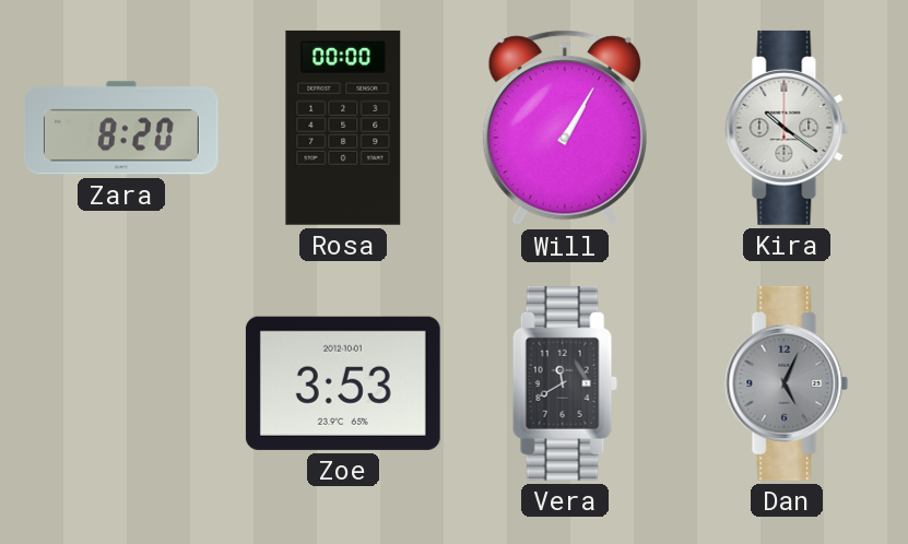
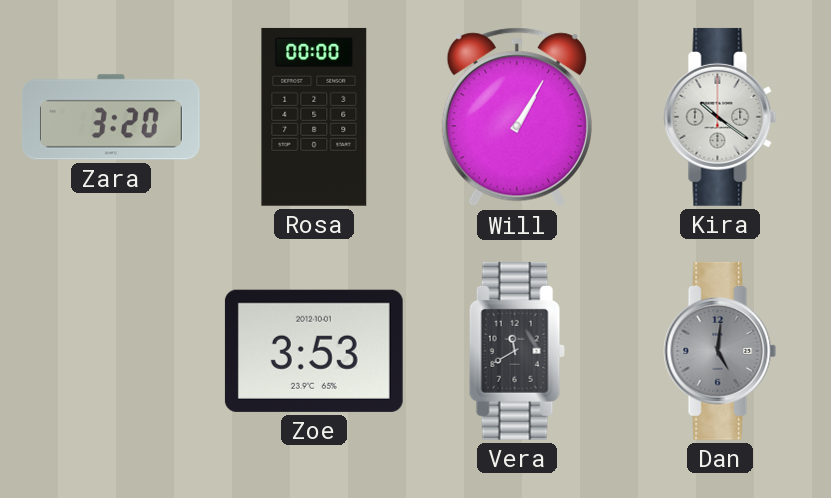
Zara: 8:20 -> 3:20 (111, 117)
Dan: 5:04 -> 5:01 (720, 351)
